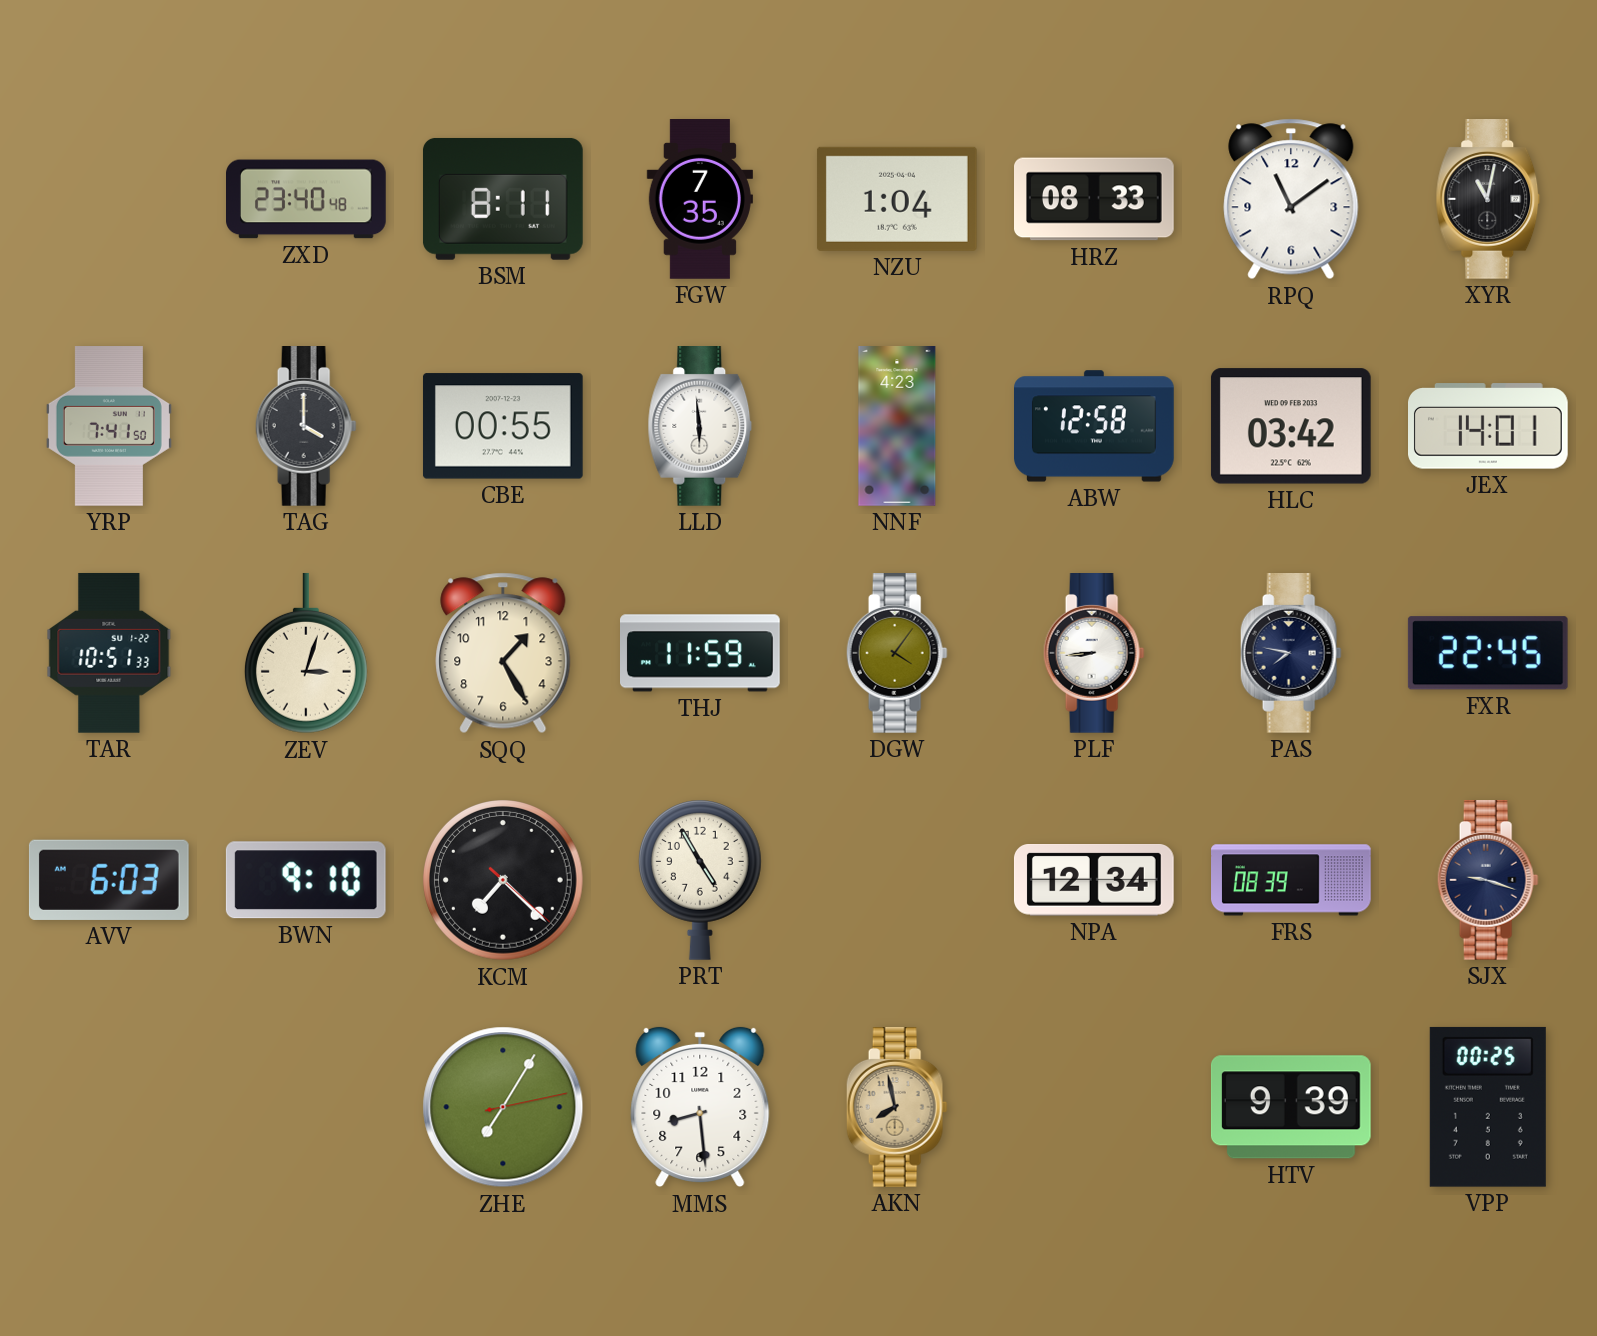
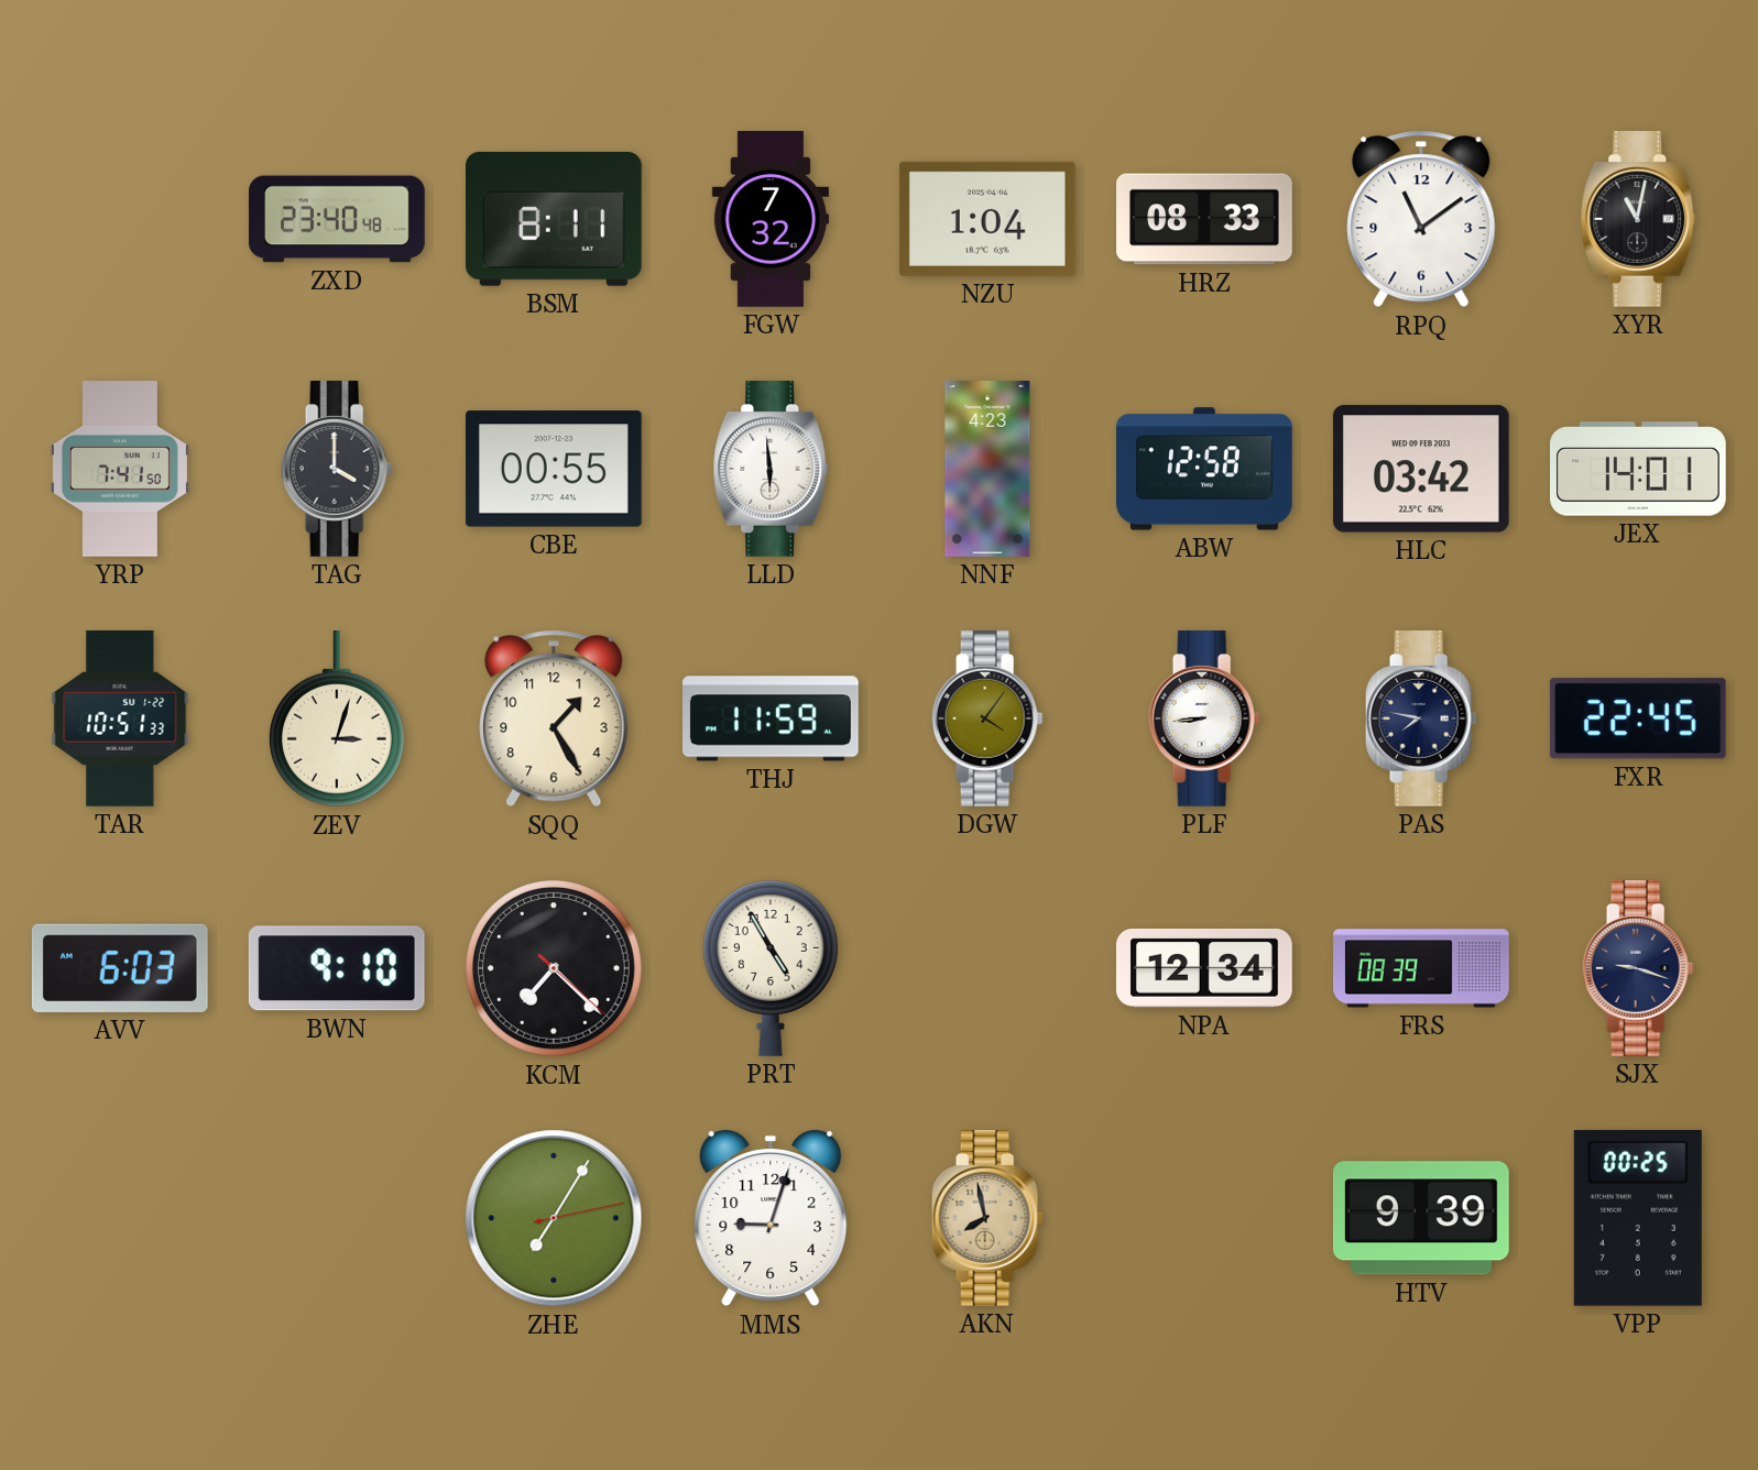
FGW: 7:35 -> 7:32 (771, 220)
MMS: 8:29 -> 9:03 (771, 1218)
